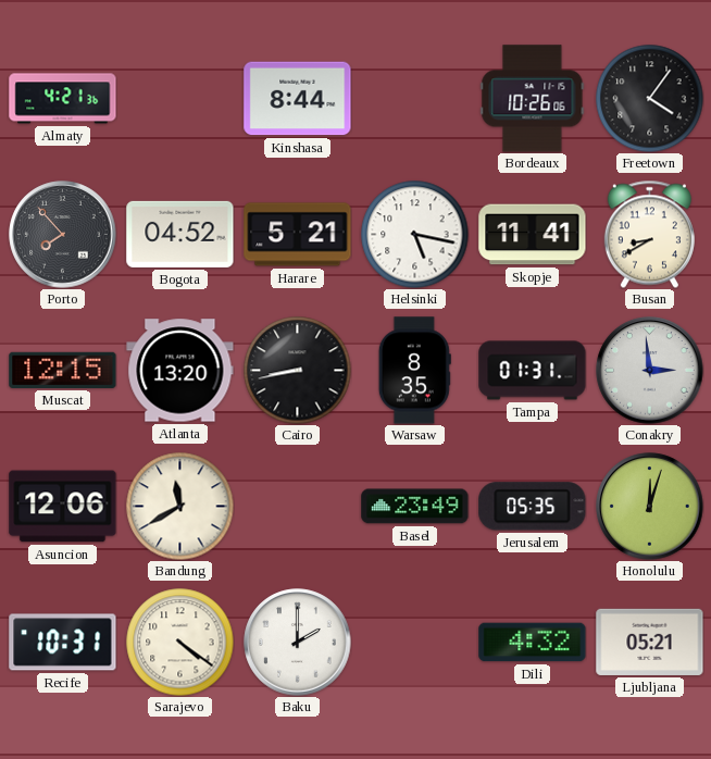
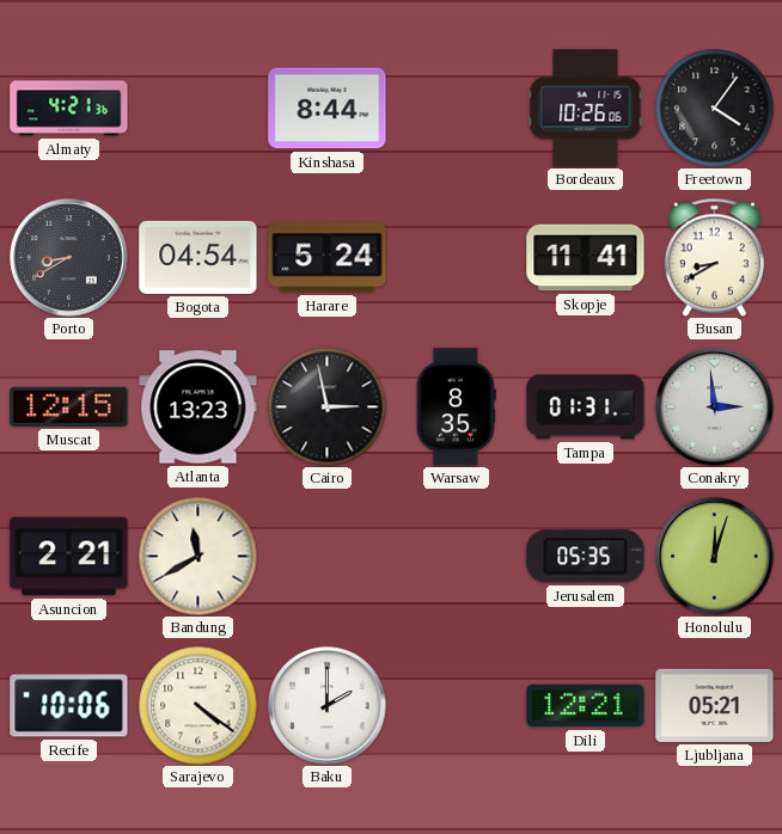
Porto: 7:53 -> 8:40 (69, 258)
Bogota: 04:52 -> 04:54 (198, 257)
Harare: 5:21 -> 5:24 (328, 258)
Helsinki: 5:17 -> none (415, 235)
Atlanta: 13:20 -> 13:23 (198, 407)
Cairo: 8:43 -> 2:58 (328, 407)
Asuncion: 12:06 -> 2:21 (69, 557)
Basel: 23:49 -> none (415, 507)
Recife: 10:31 -> 10:06 (69, 706)
Dili: 4:32 -> 12:21 (586, 706)
